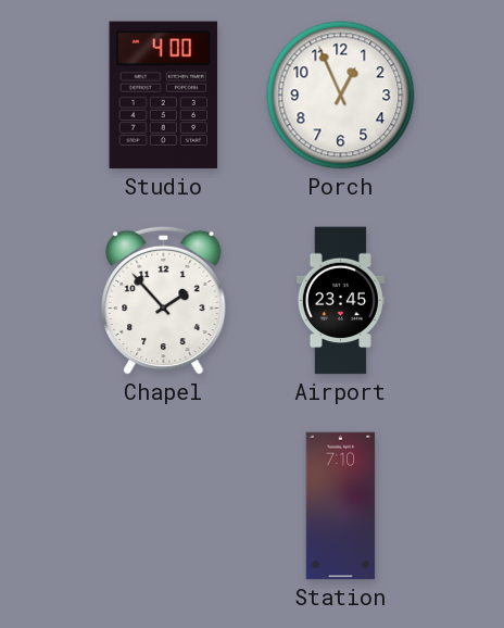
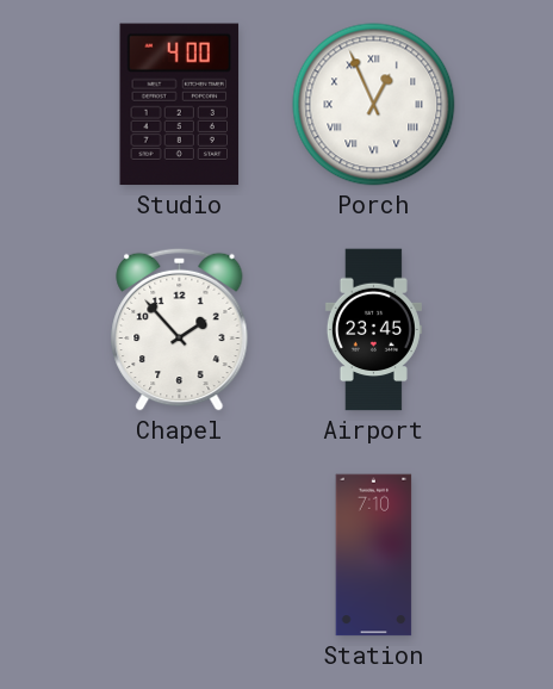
Porch numerals: Arabic -> Roman (374, 105)
